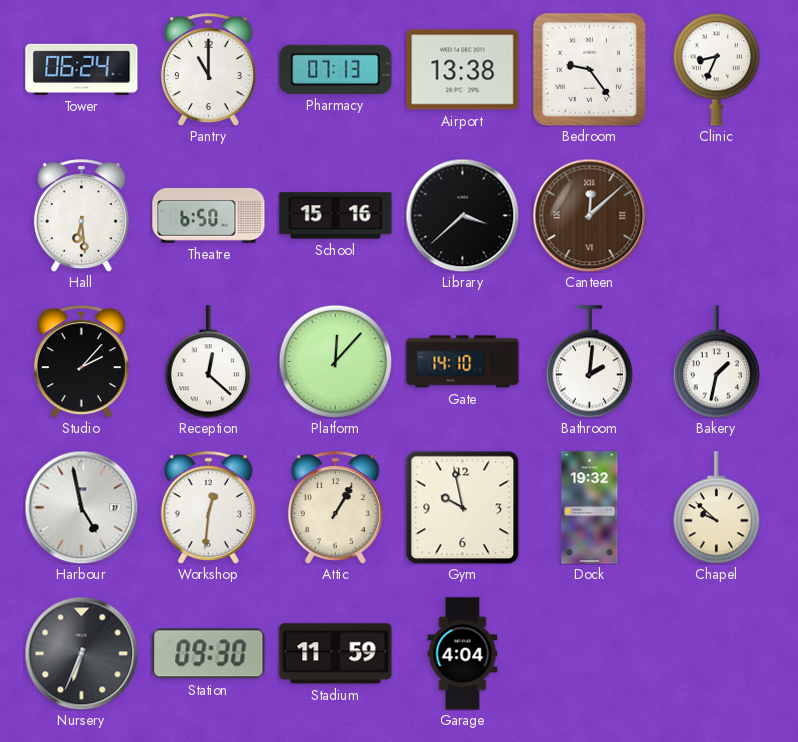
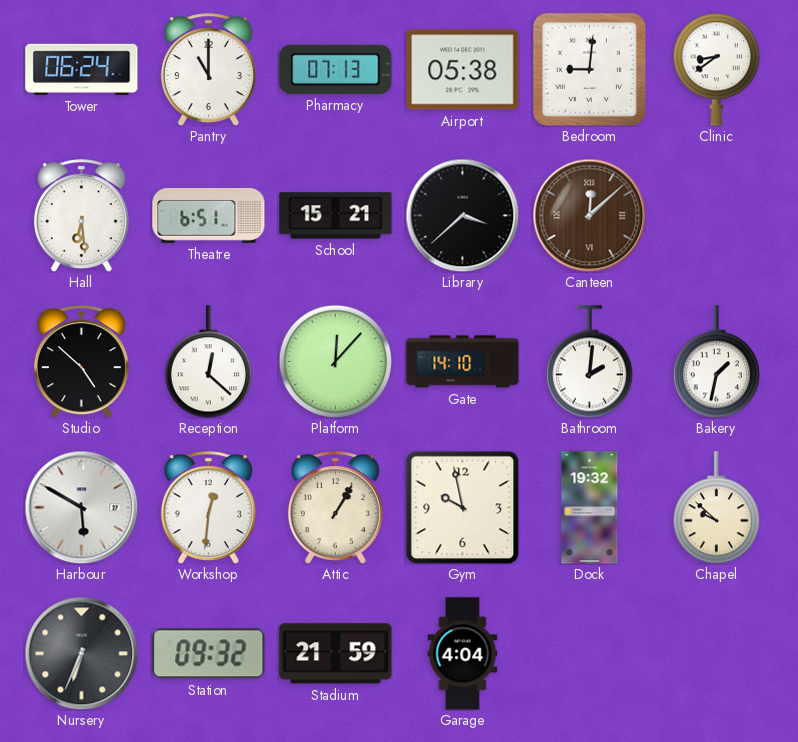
Airport: 13:38 -> 05:38 (463, 70)
Bedroom: 9:24 -> 9:01 (589, 69)
Clinic: 8:34 -> 8:39 (716, 69)
Theatre: 6:50 -> 6:51 (209, 215)
School: 15:16 -> 15:21 (336, 216)
Studio: 2:07 -> 4:52 (81, 362)
Harbour: 4:58 -> 5:50 (81, 507)
Station: 09:30 -> 09:32 (209, 654)
Stadium: 11:59 -> 21:59 (336, 654)
